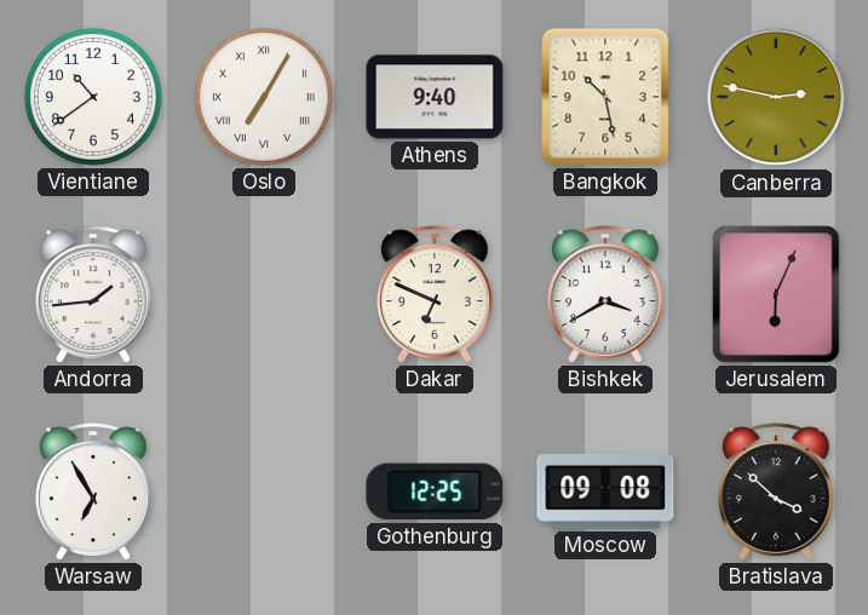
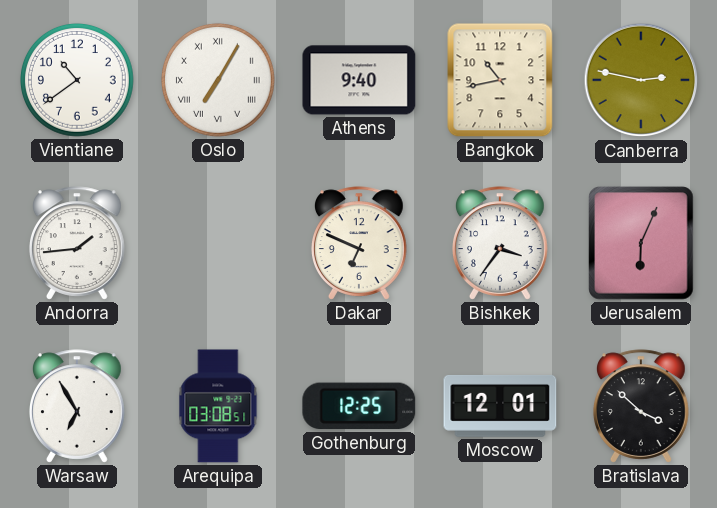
Bangkok: 10:28 -> 10:43 (500, 80)
Bishkek: 3:40 -> 3:36 (500, 243)
Arequipa: none -> 03:08 (218, 406)
Moscow: 09:08 -> 12:01 (500, 406)
